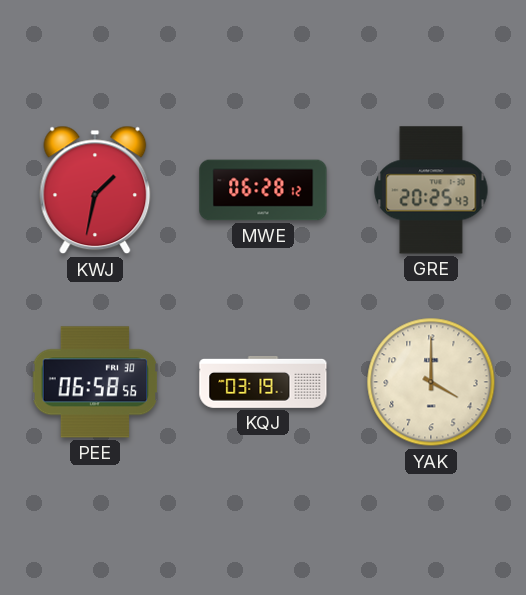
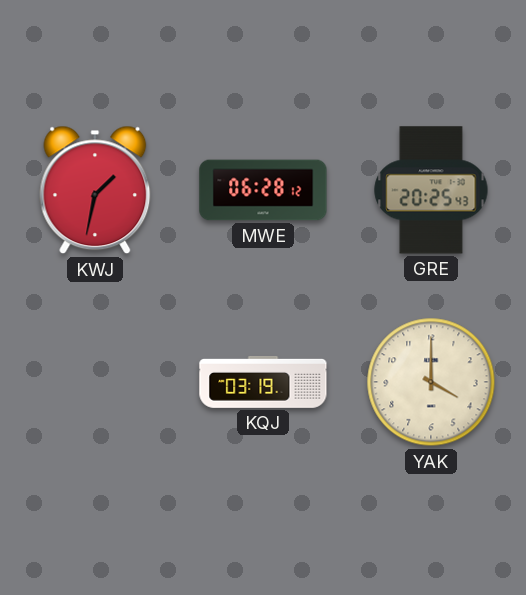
PEE: 06:58 -> none (95, 382)
